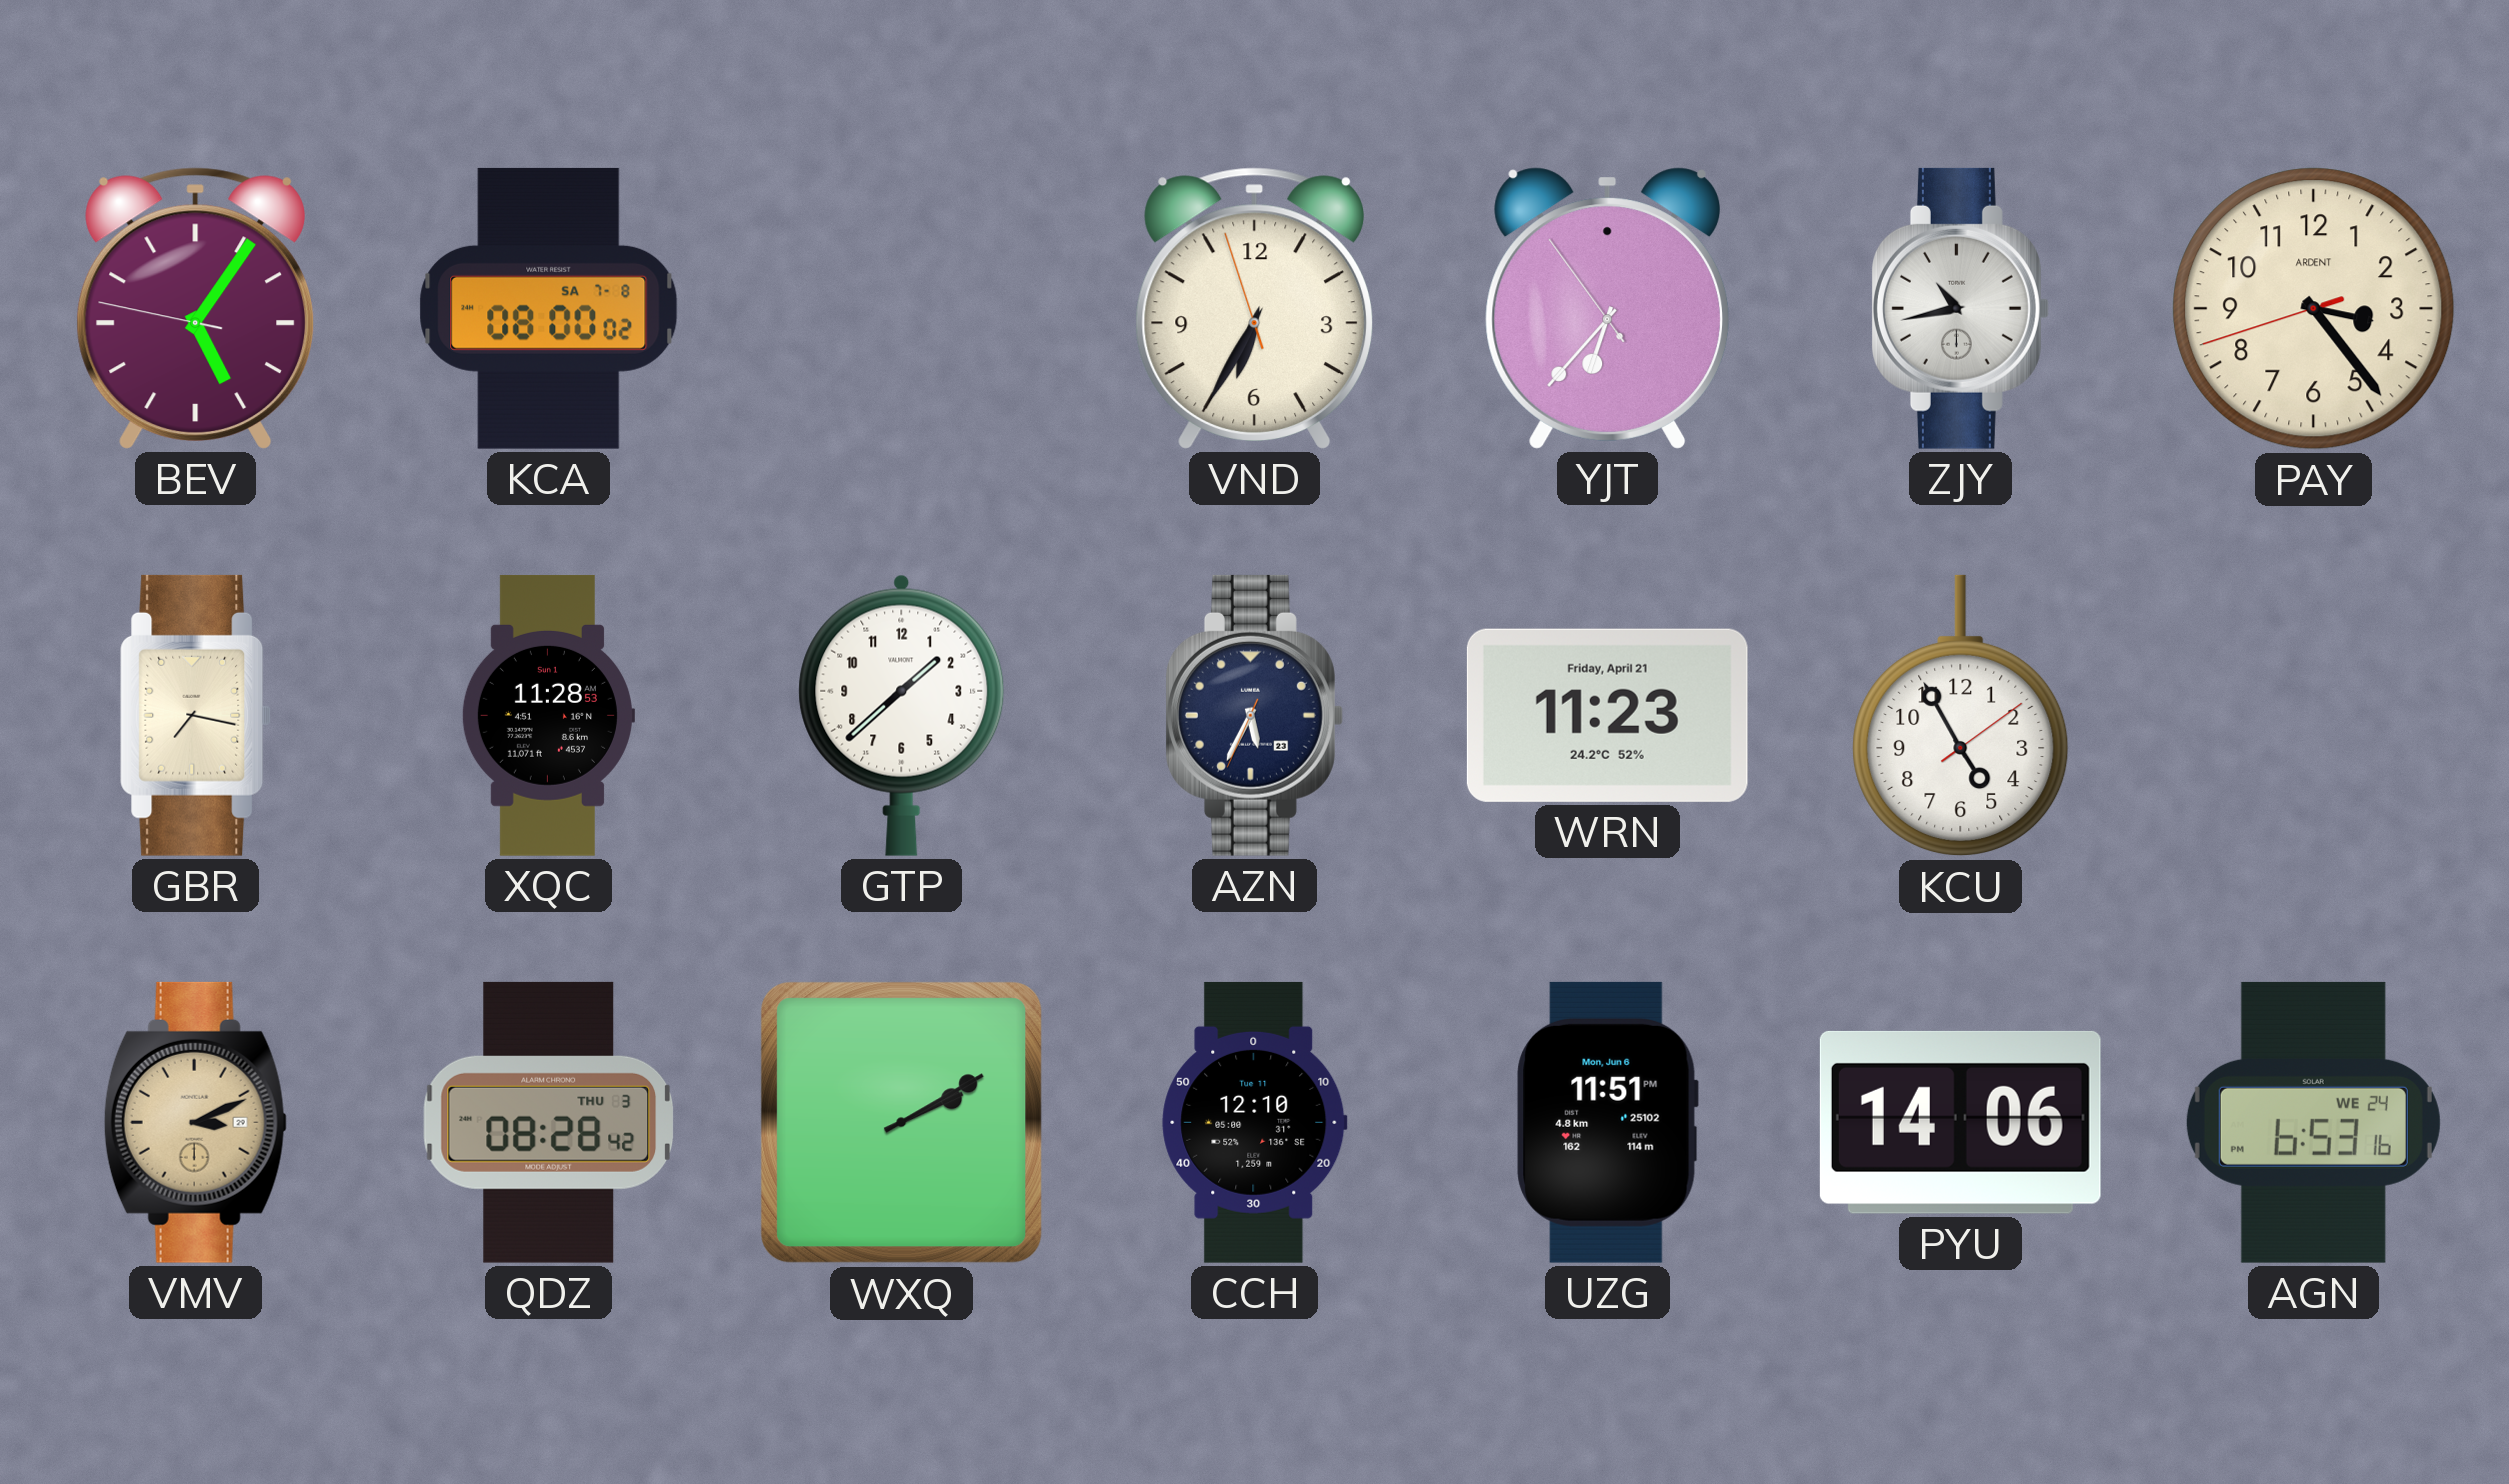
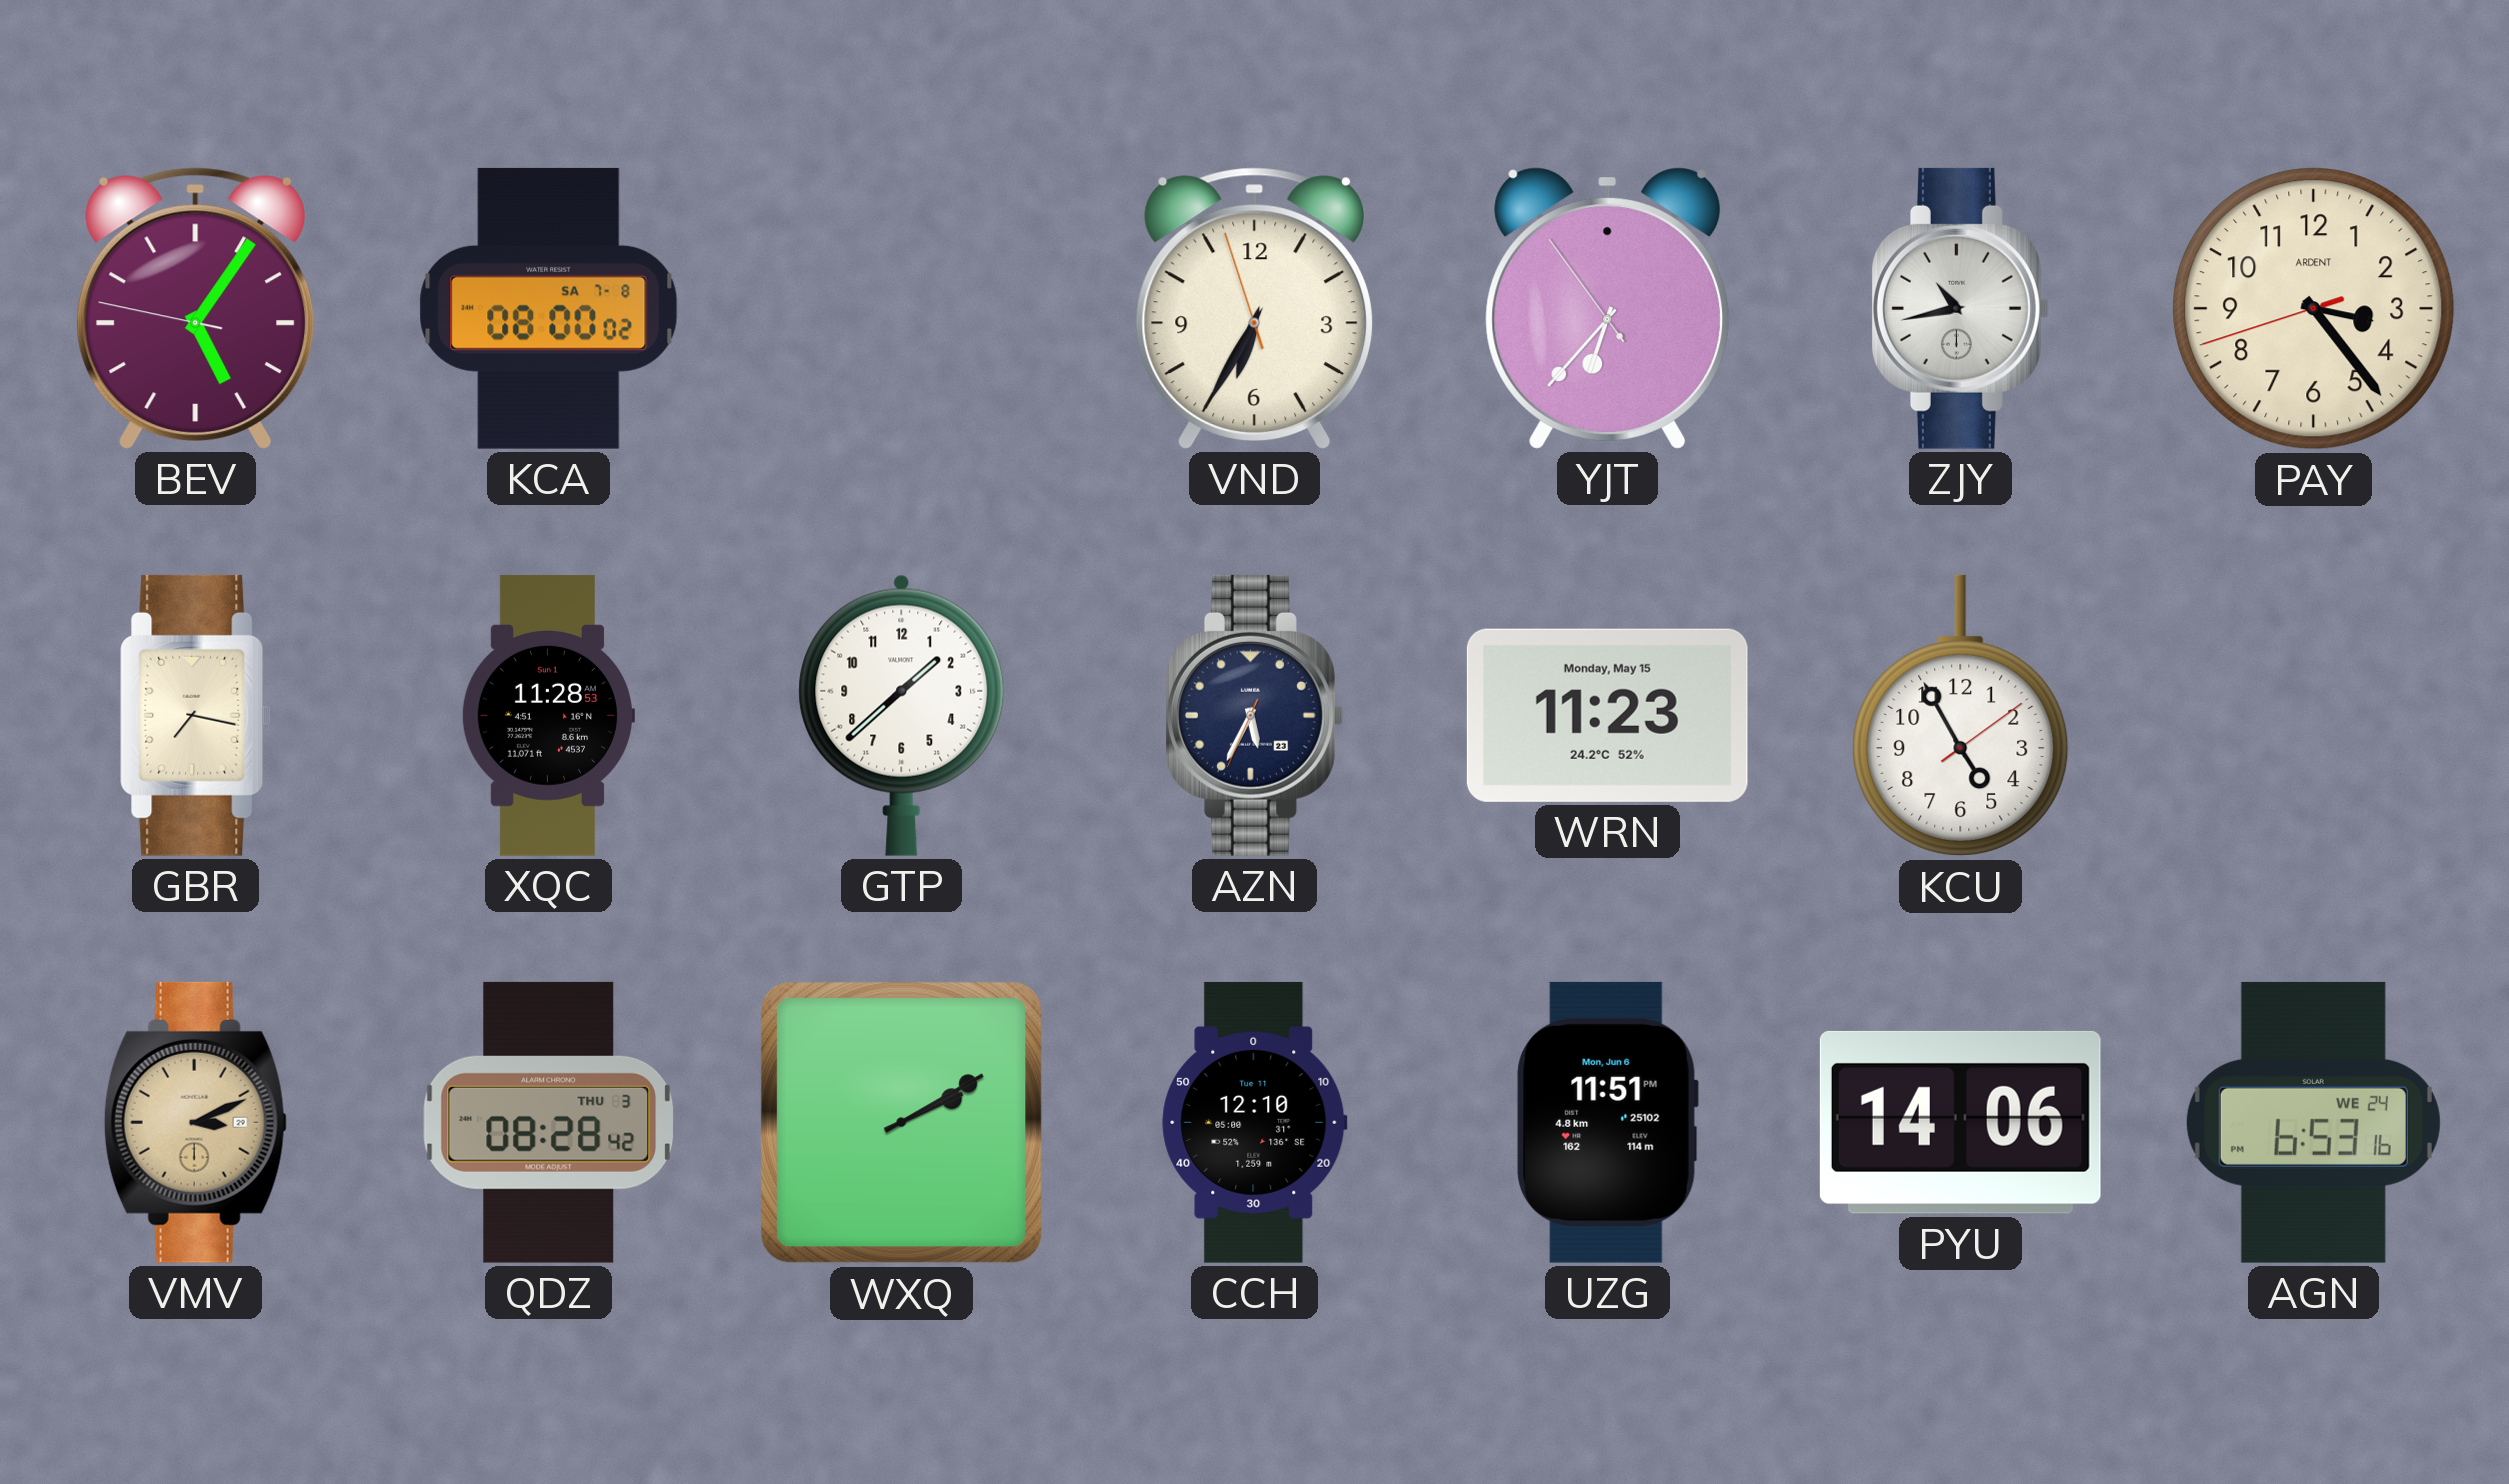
WRN date: Friday, April 21 -> Monday, May 15 (1607, 715)
